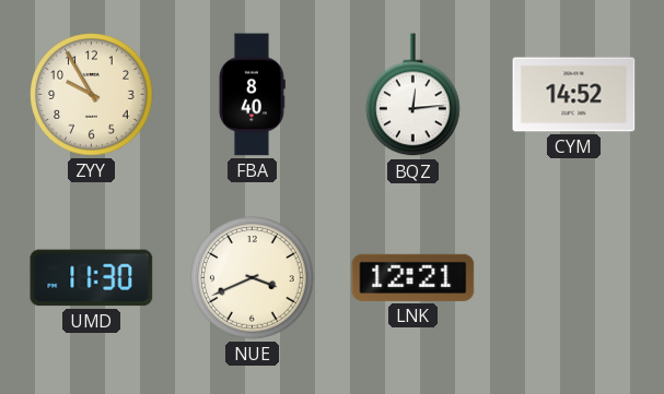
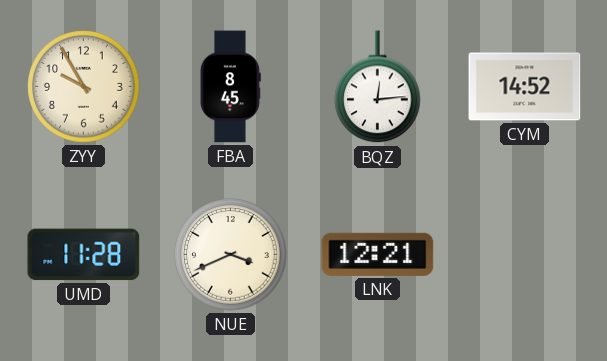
FBA: 8:40 -> 8:45 (230, 87)
UMD: 11:30 -> 11:28 (84, 255)
